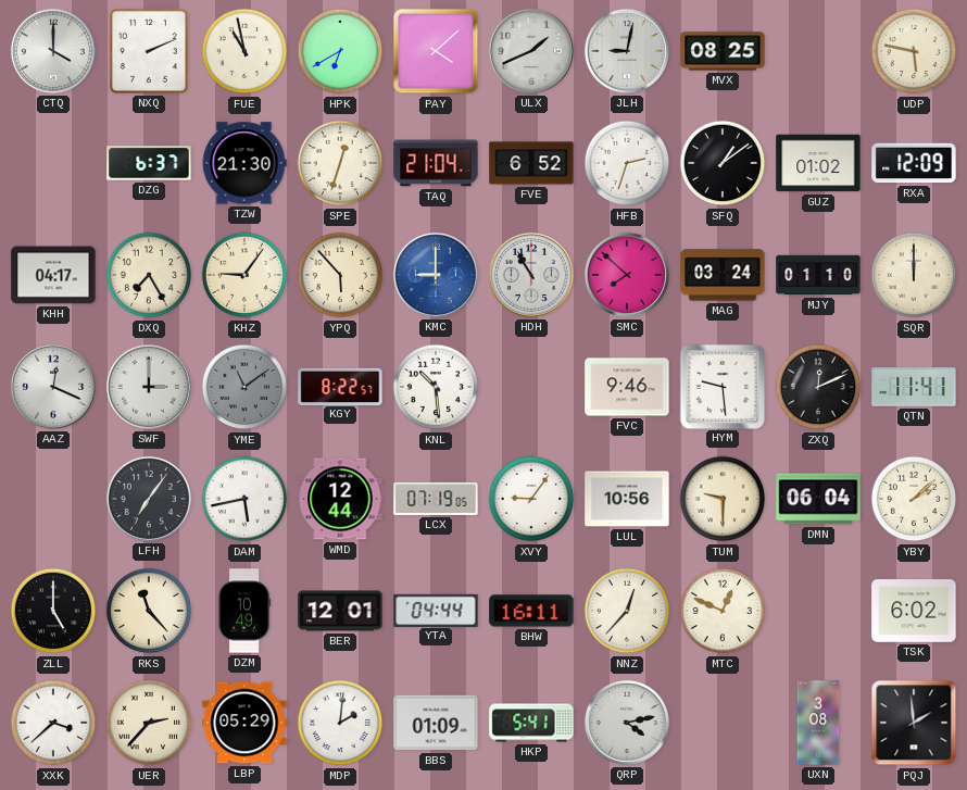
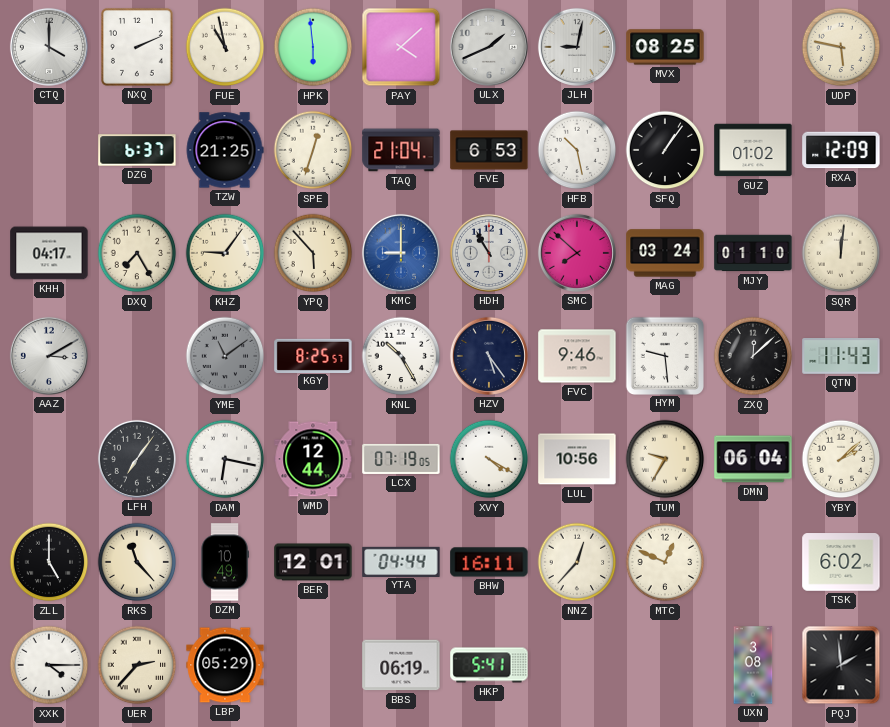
HPK: 6:40 -> 5:59 (313, 47)
TZW: 21:30 -> 21:25 (225, 150)
FVE: 6:52 -> 6:53 (489, 150)
HFB: 2:33 -> 10:28 (577, 150)
SFQ: 1:09 -> 1:06 (665, 150)
SQR: 12:00 -> 12:01 (841, 253)
AAZ: 12:19 -> 3:10 (49, 356)
SWF: 3:00 -> none (149, 387)
KGY: 8:22 -> 8:25 (313, 355)
KNL: 10:29 -> 10:25 (401, 356)
HZV: none -> 5:24 (489, 356)
ZXQ: 12:11 -> 12:08 (753, 356)
QTN: 11:41 -> 11:43 (841, 356)
DAM: 5:43 -> 6:17 (225, 459)
XVY: 9:06 -> 4:20 (489, 459)
TUM: 9:30 -> 9:35 (665, 459)
XXK: 3:38 -> 4:15 (49, 665)
MDP: 2:01 -> none (340, 723)
BBS: 01:09 -> 06:19 (401, 665)
QRP: 4:13 -> none (627, 723)
